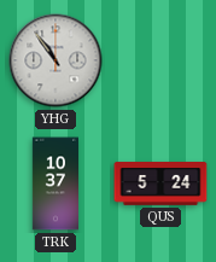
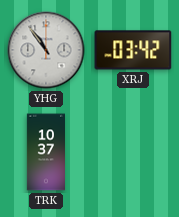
XRJ: none -> 03:42 (133, 50)
QUS: 5:24 -> none (160, 184)
